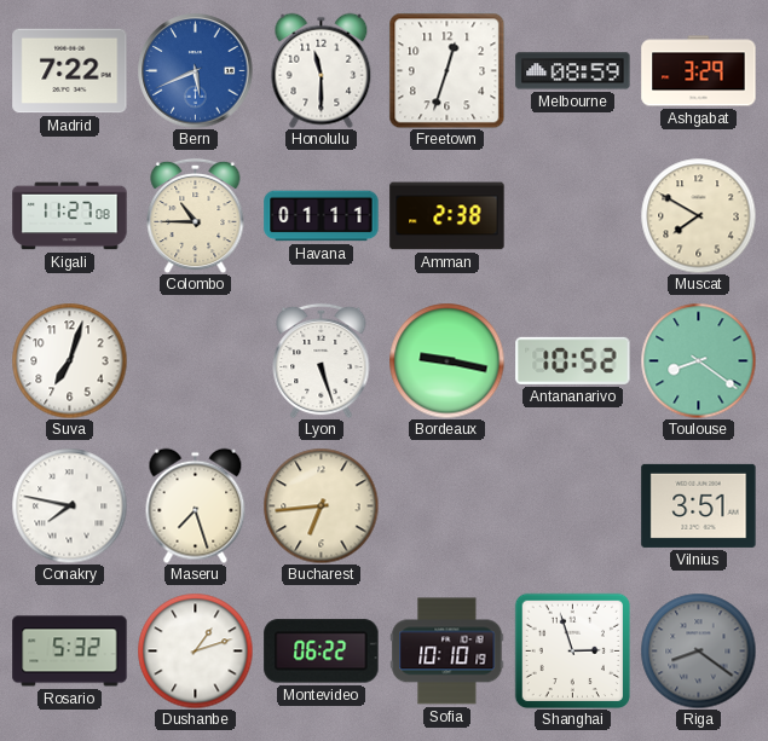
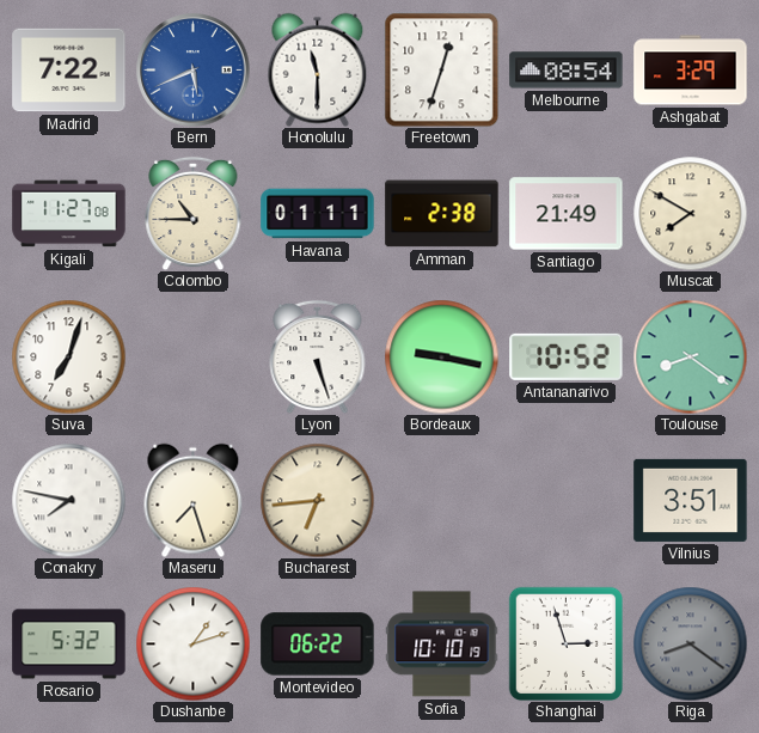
Melbourne: 08:59 -> 08:54 (567, 71)
Santiago: none -> 21:49 (567, 214)
